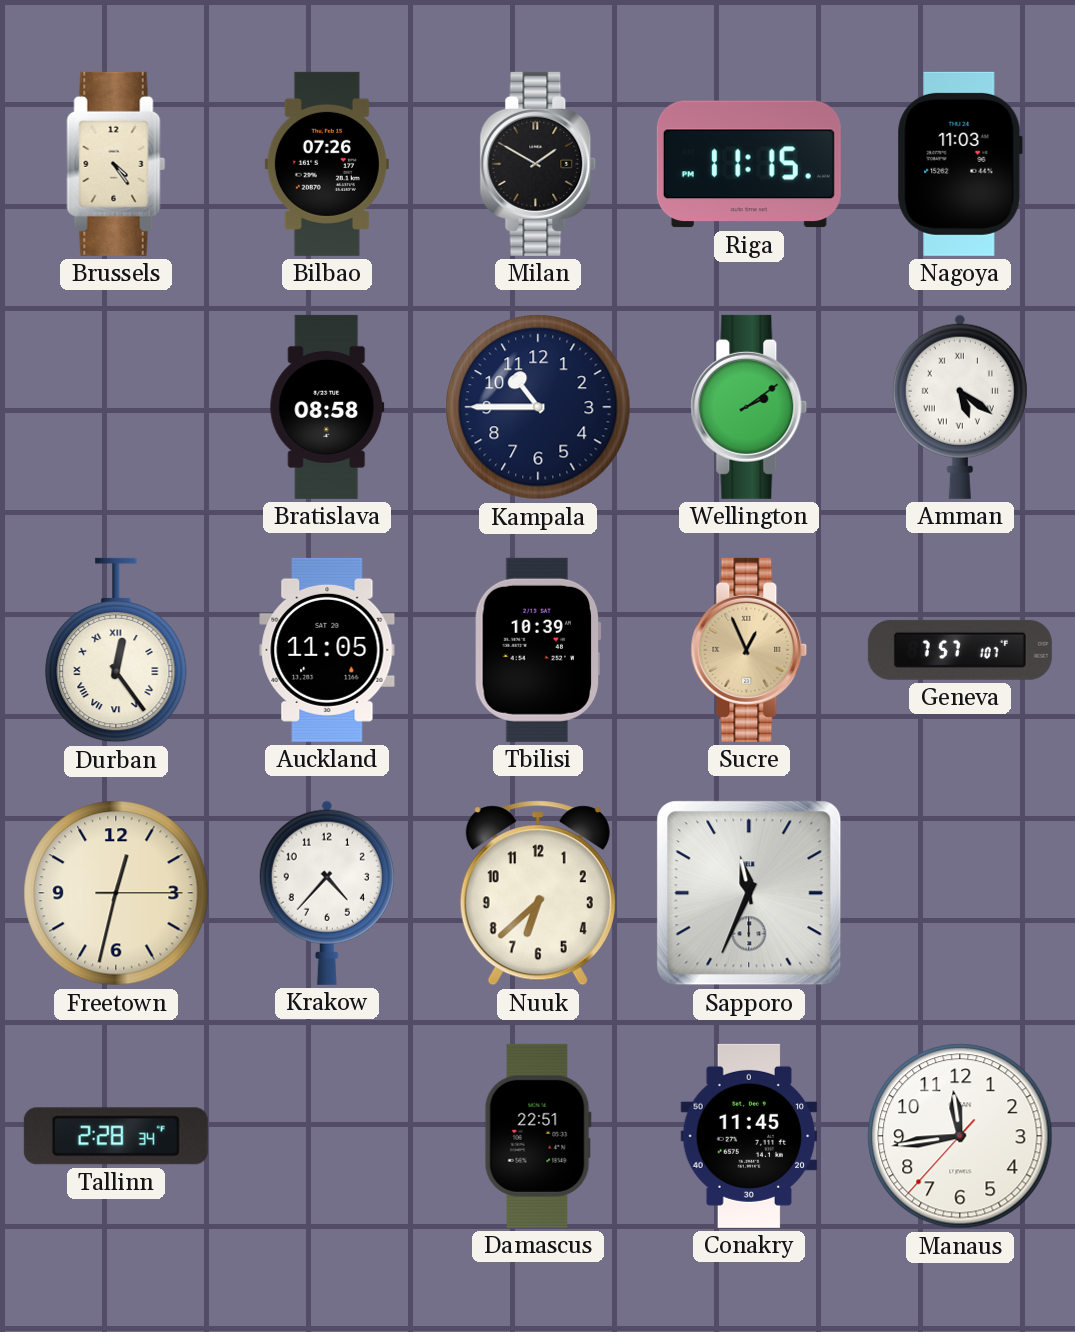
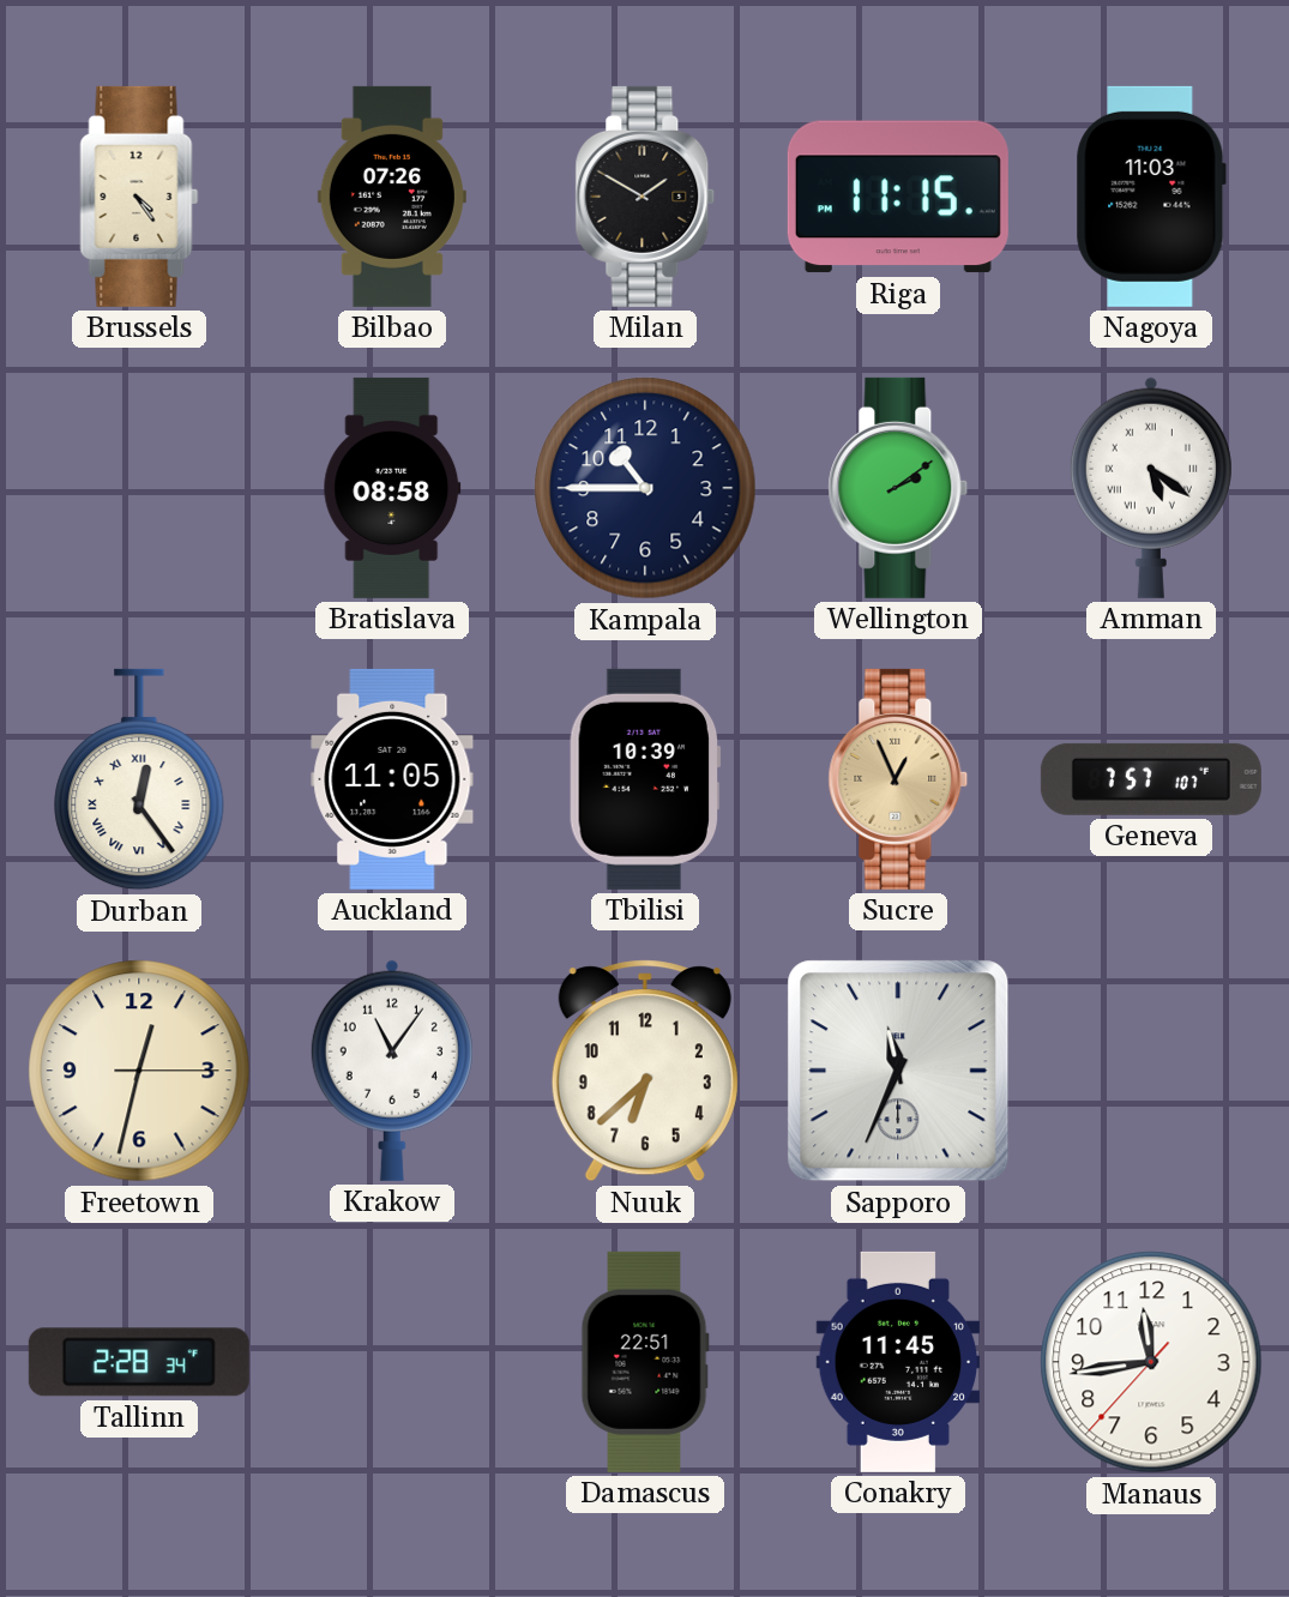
Krakow: 4:37 -> 11:06 (392, 1071)
